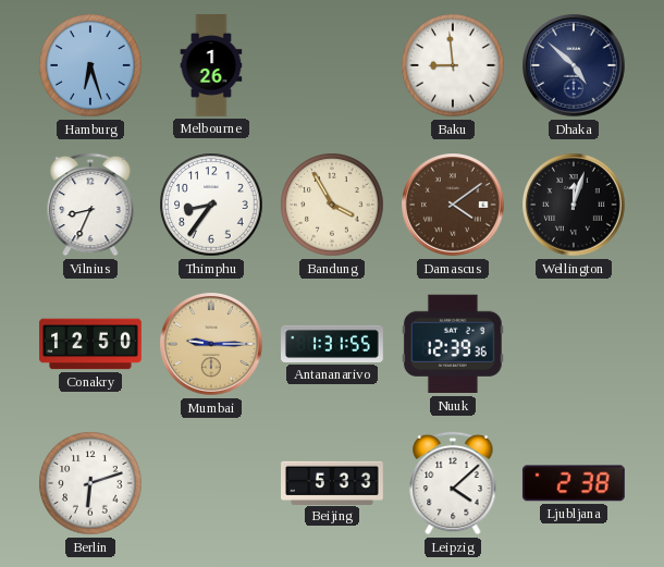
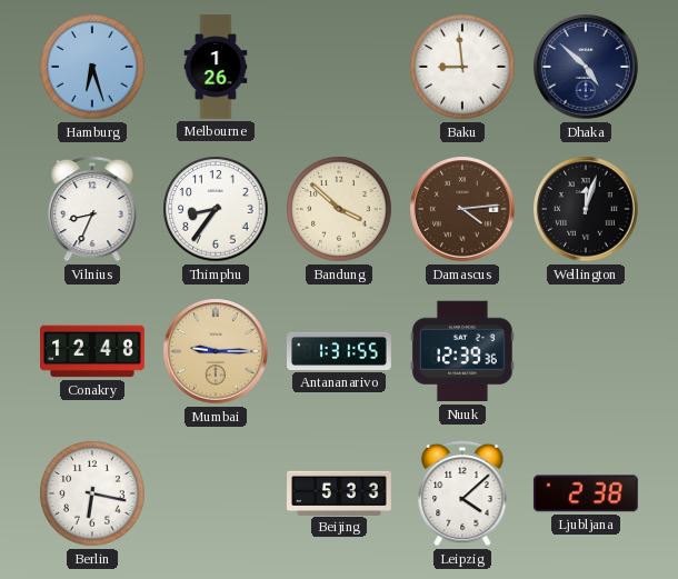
Bandung: 3:55 -> 3:52 (339, 209)
Damascus: 4:09 -> 4:14 (463, 210)
Conakry: 12:50 -> 12:48 (93, 351)
Berlin: 6:12 -> 6:17 (92, 493)
